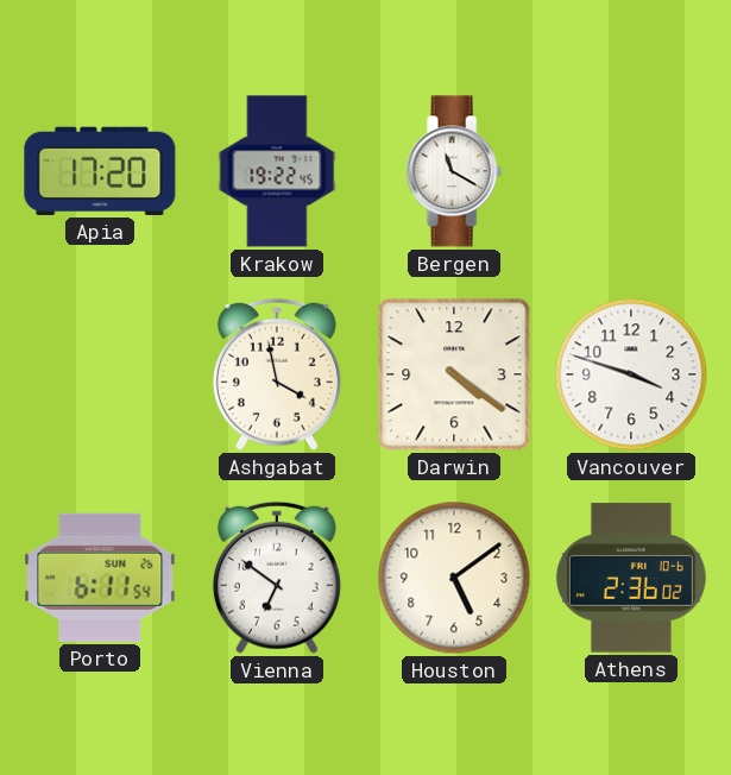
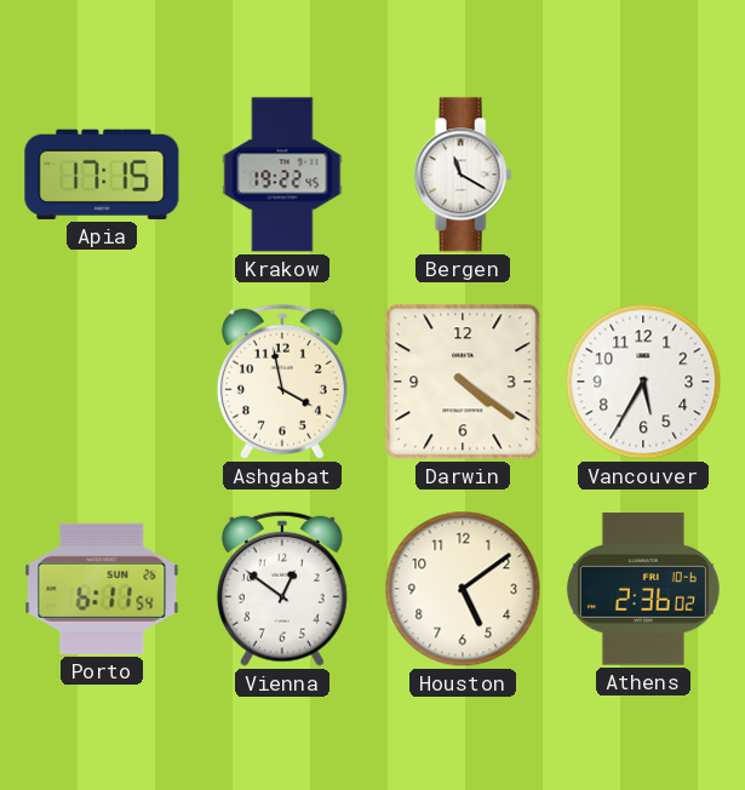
Apia: 17:20 -> 17:15 (102, 174)
Vancouver: 3:48 -> 5:35 (643, 382)
Vienna: 6:51 -> 12:51 (282, 589)
